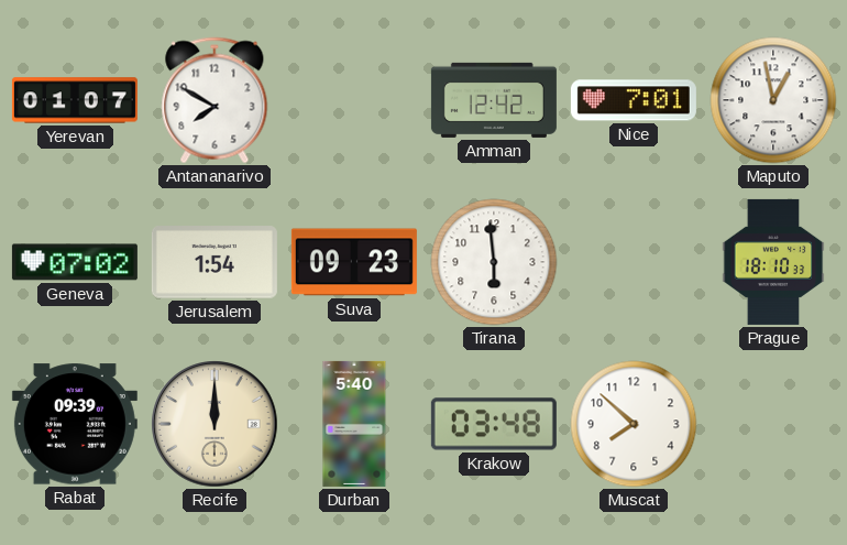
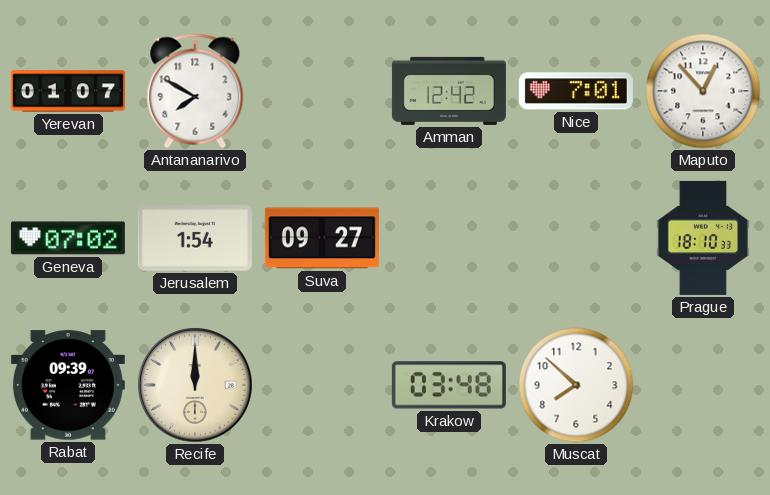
Maputo: 12:58 -> 12:53 (703, 91)
Suva: 09:23 -> 09:27 (322, 238)
Tirana: 5:59 -> none (494, 262)
Durban: 5:40 -> none (354, 424)
